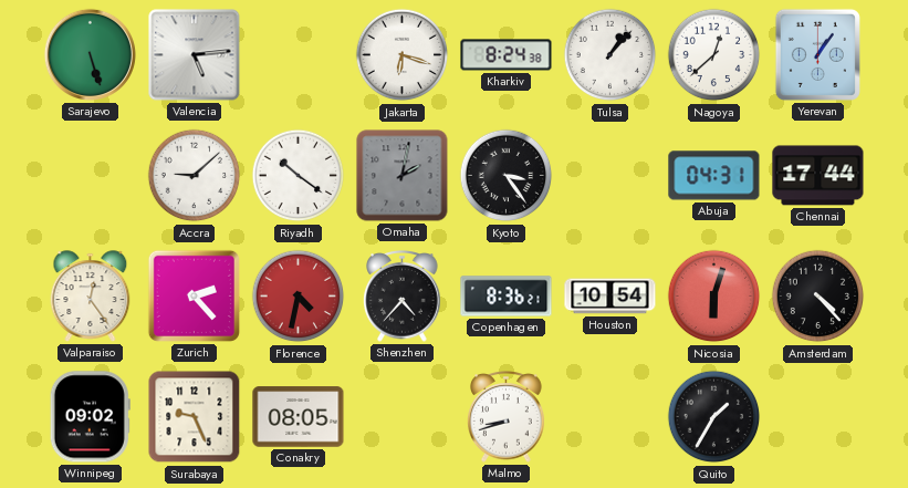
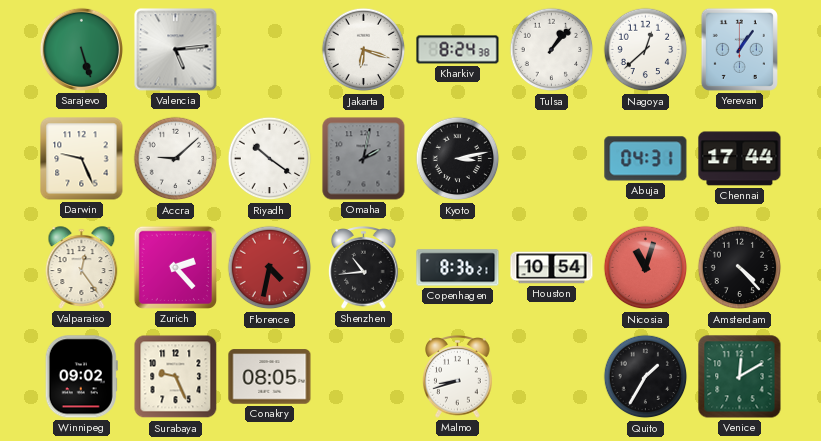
Darwin: none -> 9:26 (82, 159)
Kyoto: 3:24 -> 3:13 (458, 159)
Shenzhen: 4:37 -> 10:44 (364, 268)
Nicosia: 6:03 -> 11:03 (646, 268)
Venice: none -> 12:10 (740, 377)
